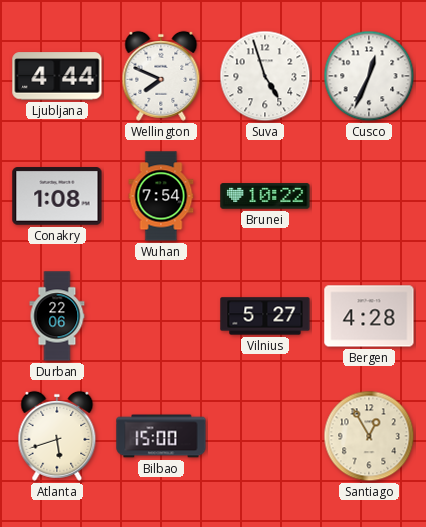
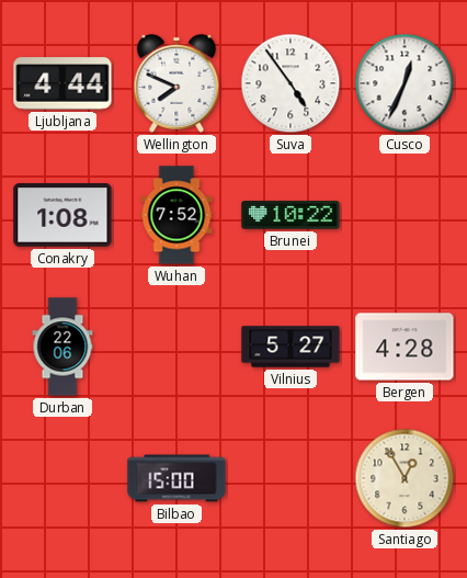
Suva: 4:57 -> 4:54 (291, 83)
Wuhan: 7:54 -> 7:52 (176, 215)
Atlanta: 5:42 -> none (57, 436)
